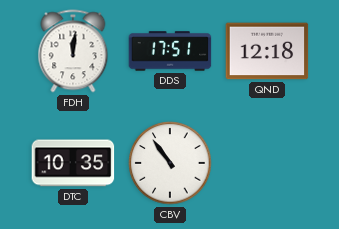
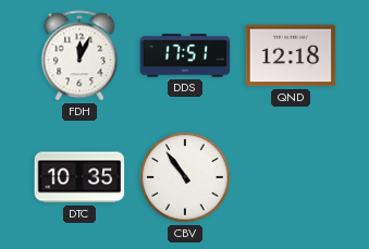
FDH: 12:01 -> 12:04 (79, 55)
